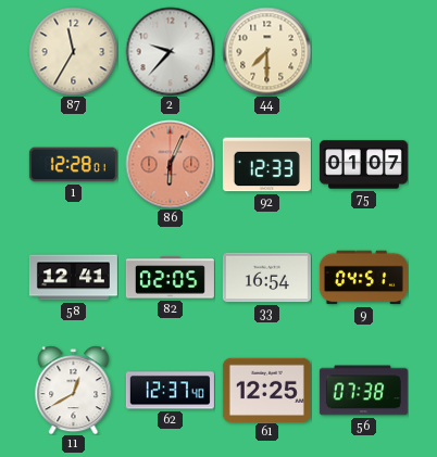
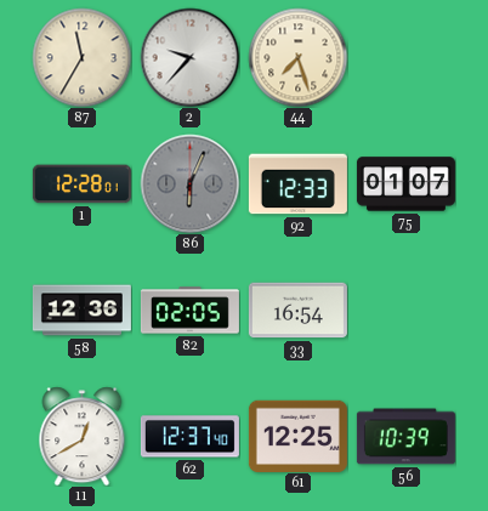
44: 7:30 -> 7:27 (297, 57)
86 dial: salmon -> grey (189, 183)
58: 12:41 -> 12:36 (81, 311)
9: 04:51 -> none (363, 278)
56: 07:38 -> 10:39 (405, 437)
